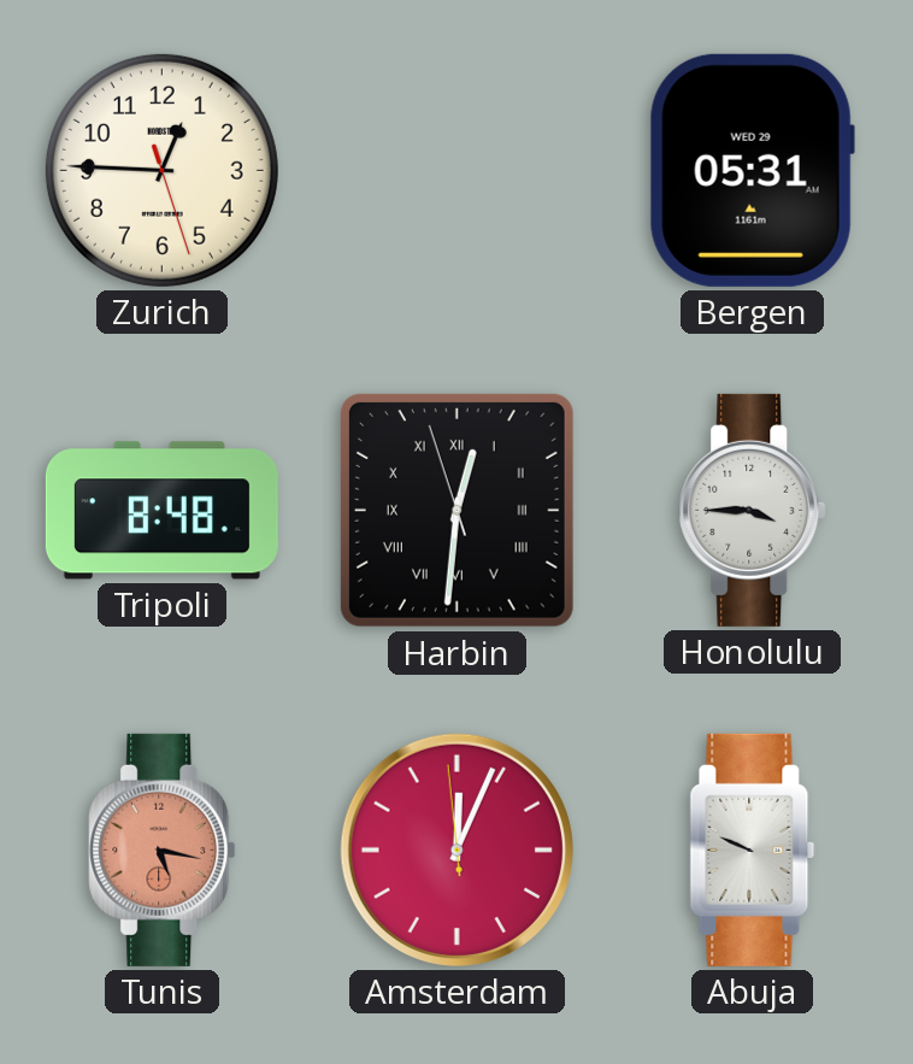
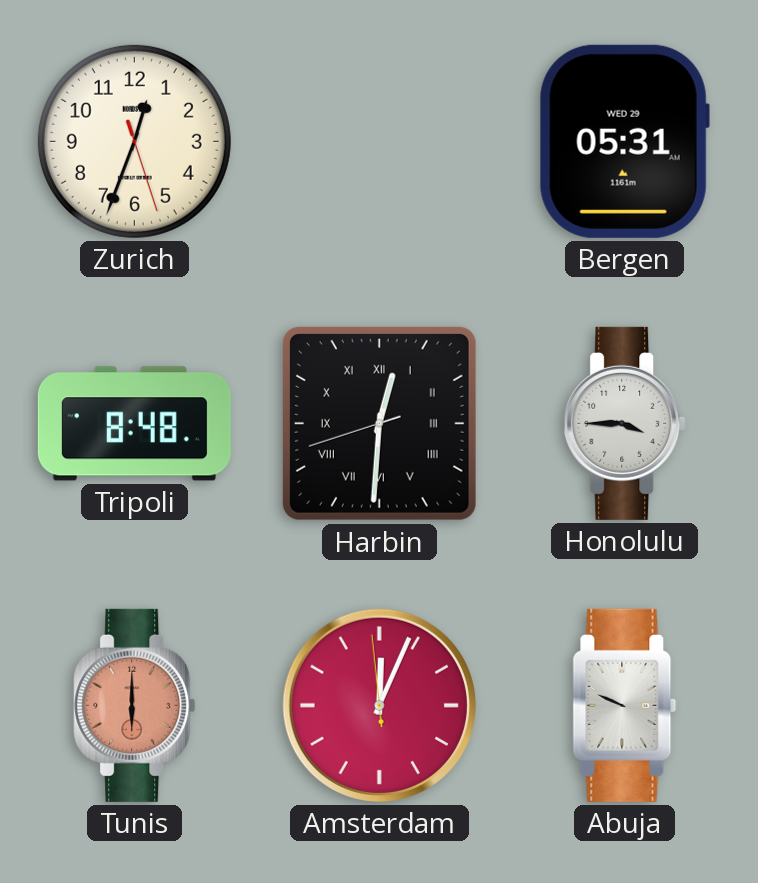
Zurich: 12:45 -> 12:33 (134, 141)
Harbin: 12:30:57 -> 12:30:42 (379, 423)
Tunis: 5:17 -> 6:00 (135, 705)
